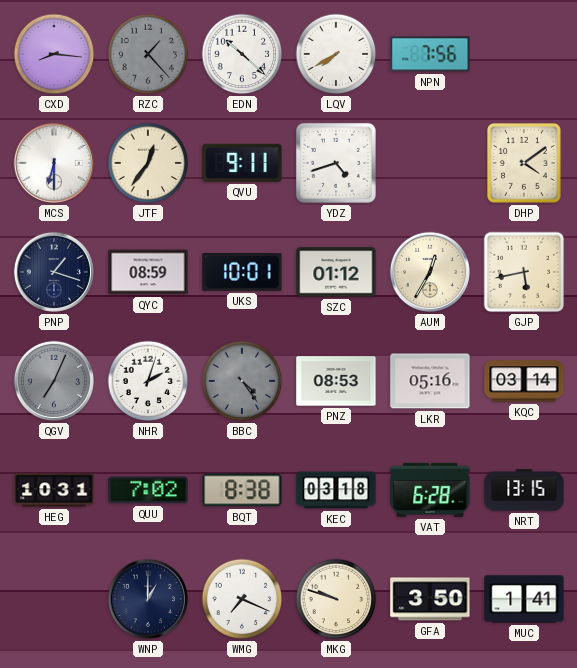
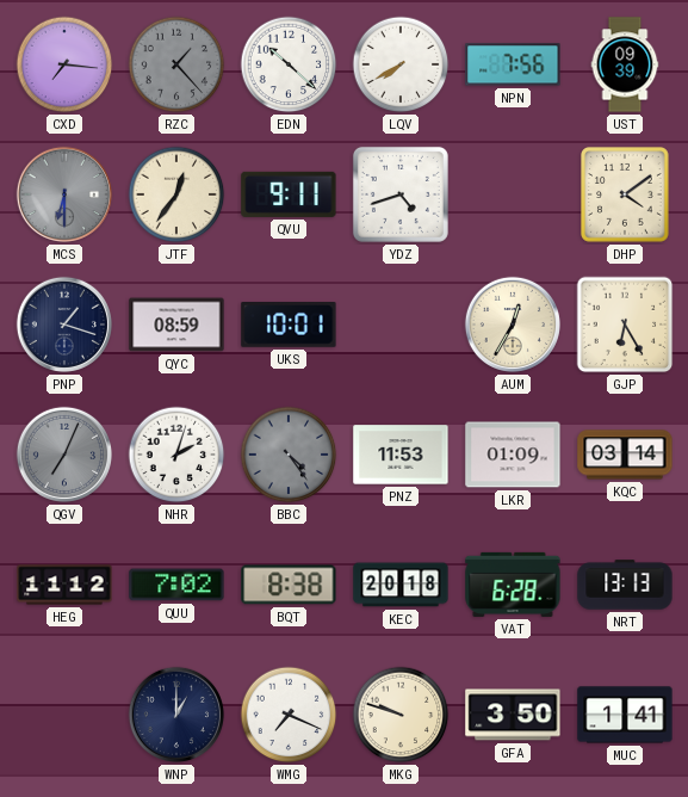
CXD: 8:16 -> 7:16 (64, 64)
UST: none -> 09:39 (625, 64)
MCS dial: white -> grey (64, 194)
SZC: 01:12 -> none (336, 272)
GJP: 5:43 -> 6:25 (625, 325)
PNZ: 08:53 -> 11:53 (401, 455)
LKR: 05:16 -> 01:09 (513, 455)
HEG: 10:31 -> 11:12 (64, 585)
KEC: 03:18 -> 20:18 (401, 585)
NRT: 13:15 -> 13:13 (625, 585)
